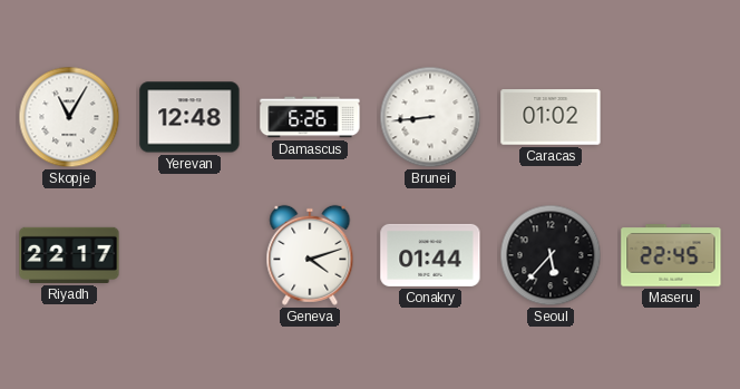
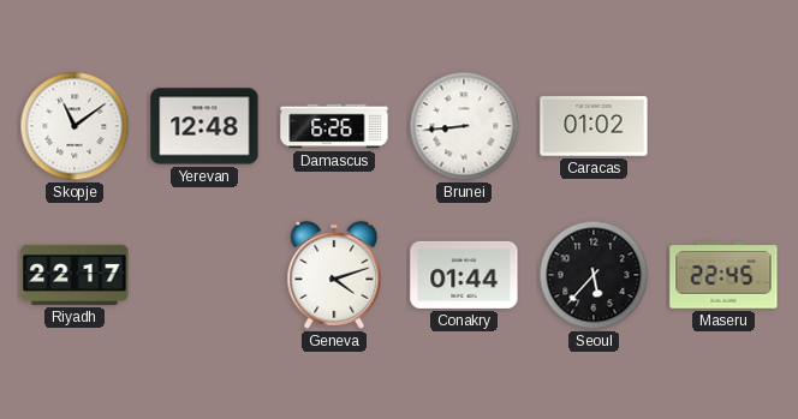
Skopje: 11:05 -> 11:09 (75, 126)
